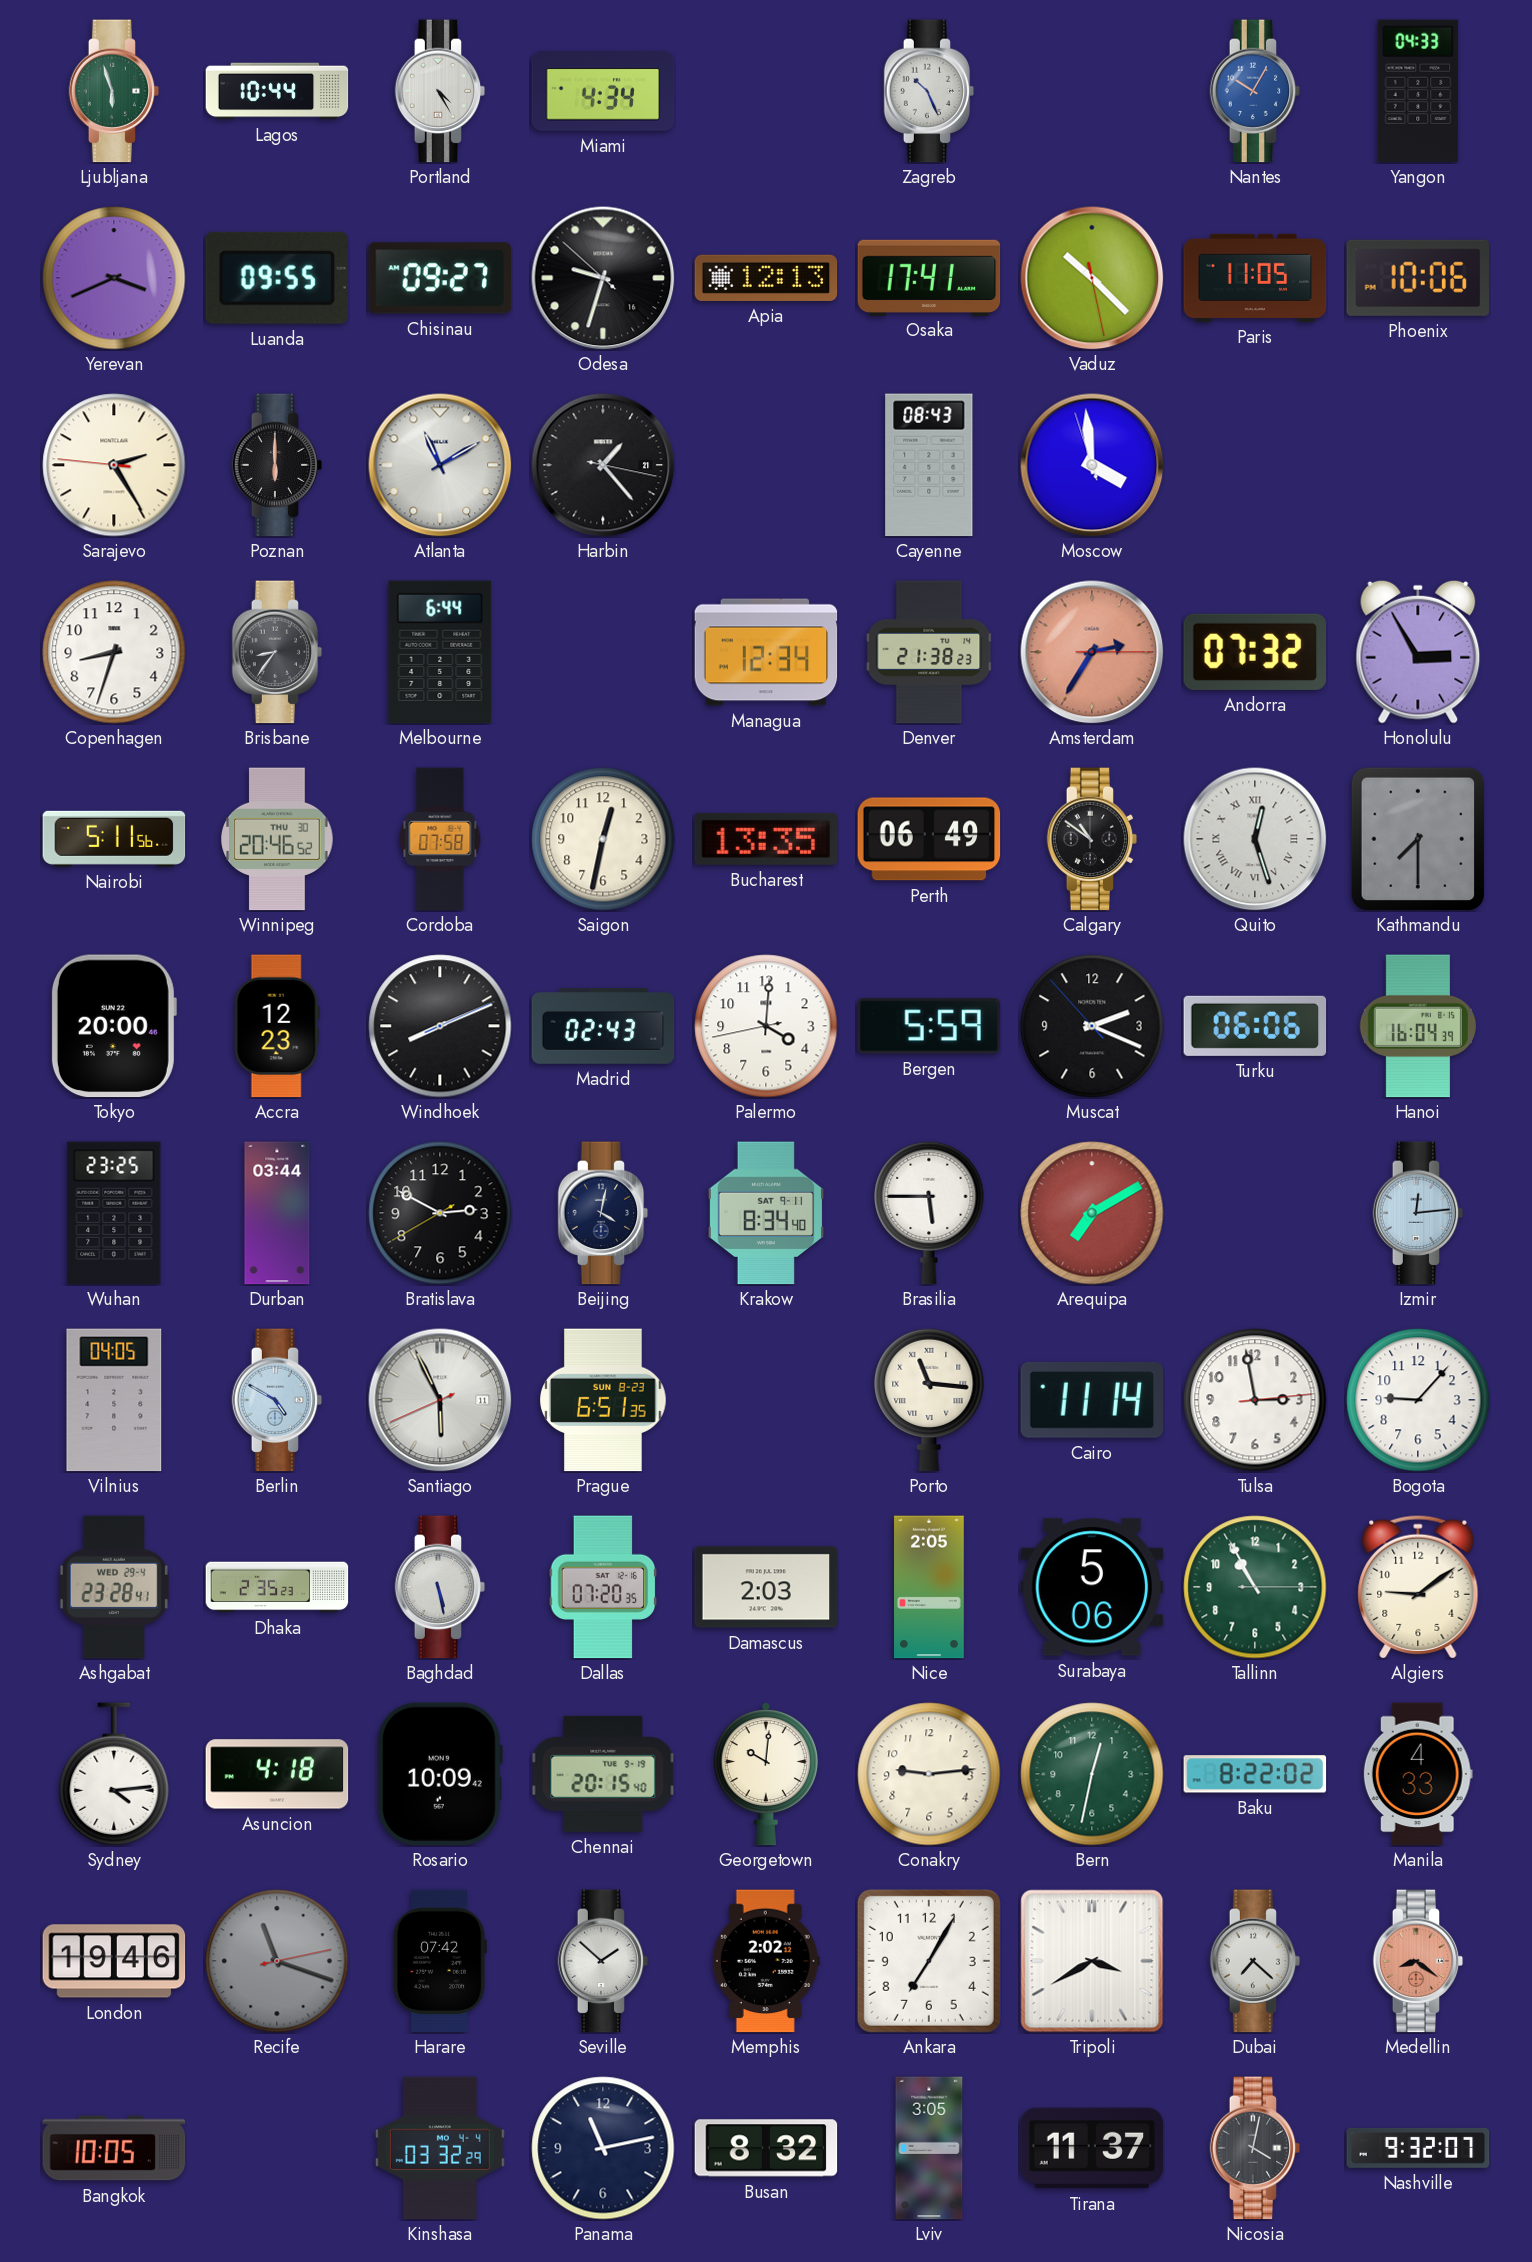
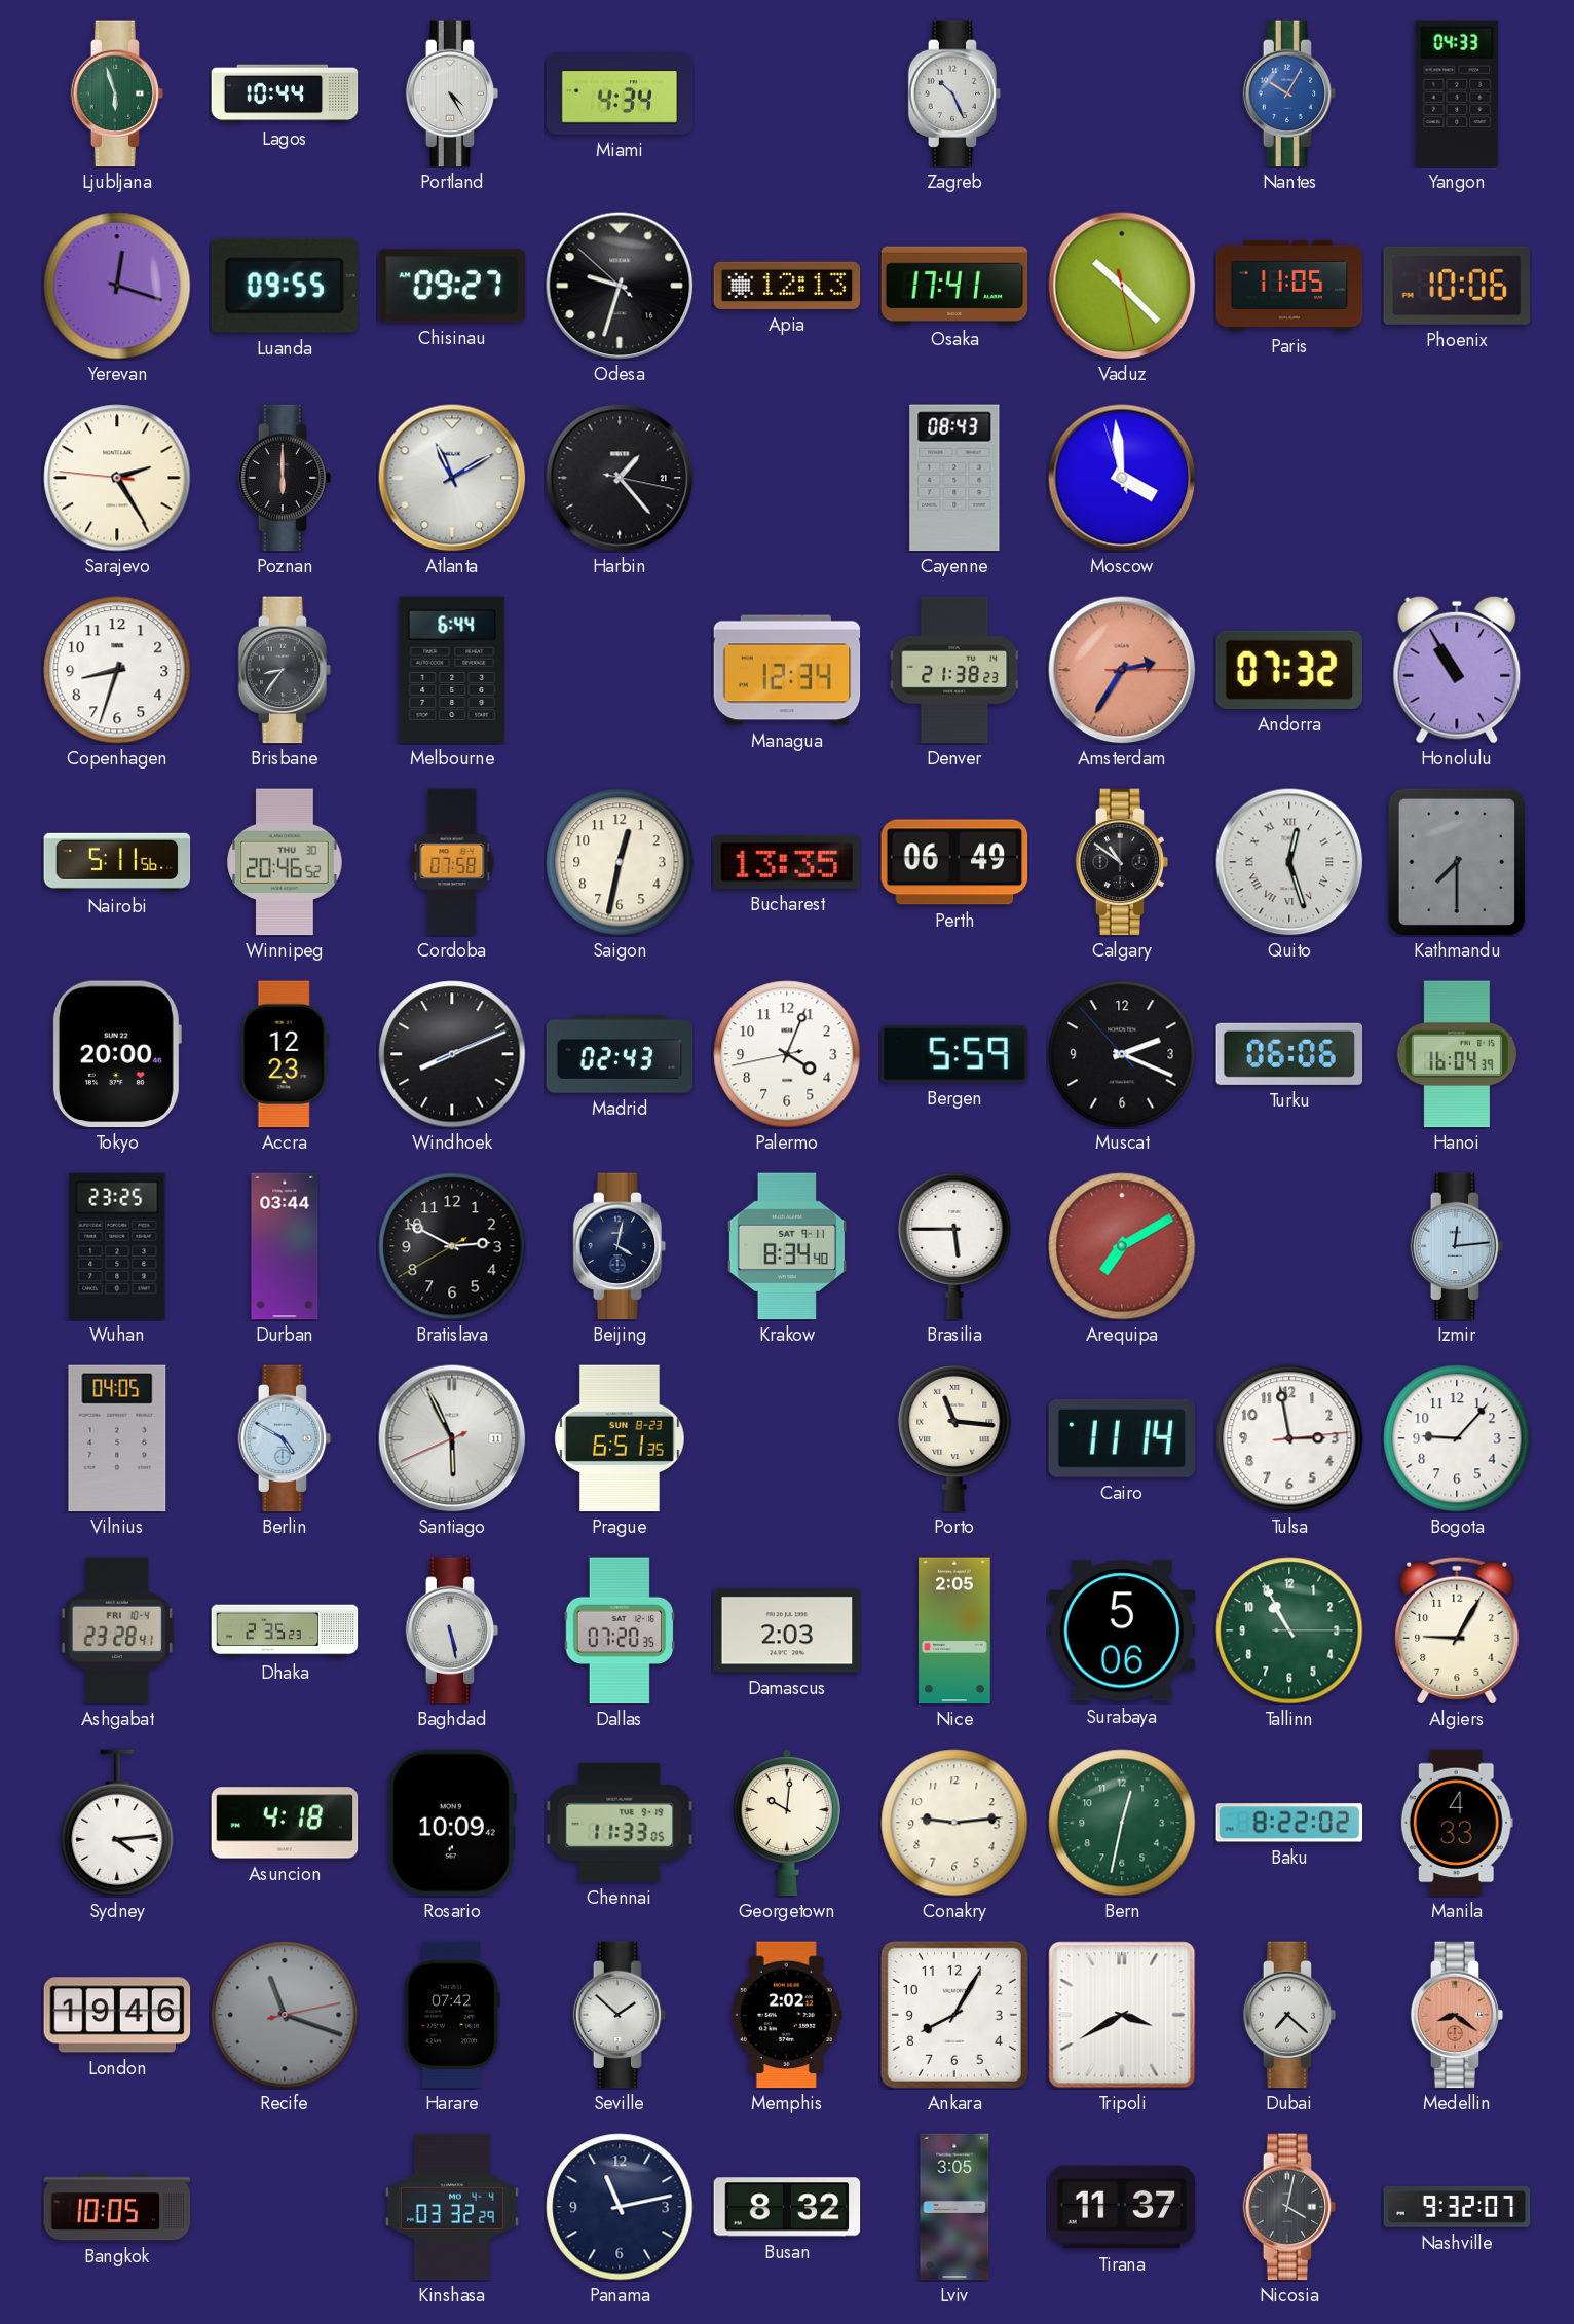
Yerevan: 3:41 -> 12:18 (117, 286)
Honolulu: 2:55 -> 10:55 (1457, 670)
Palermo: 4:00 -> 4:03 (787, 1054)
Ashgabat date: WED 29-4 -> FRI 10-4 (117, 1630)
Algiers: 9:09 -> 9:05 (1457, 1630)
Chennai: 20:15 -> 11:33 (620, 1823)
Ankara: 7:05 -> 8:05 (954, 2015)
